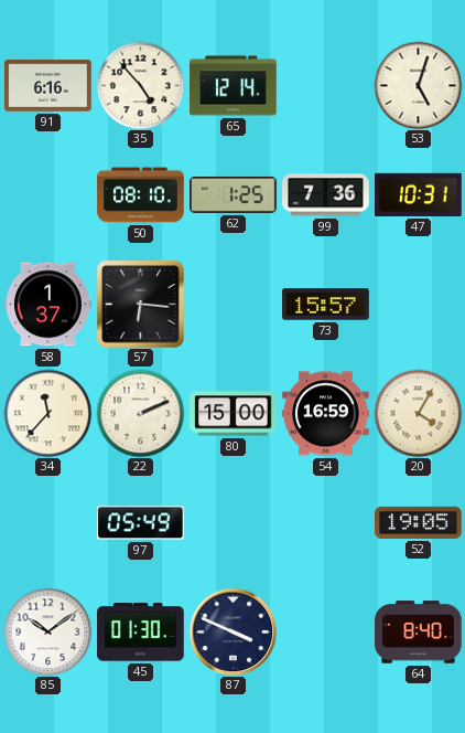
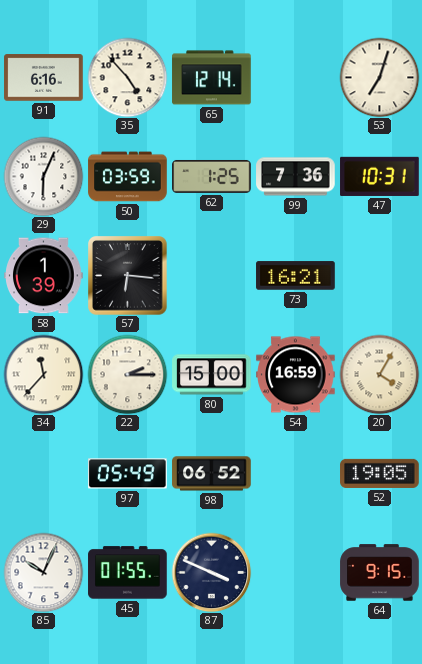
53: 5:03 -> 7:03 (379, 77)
29: none -> 6:04 (43, 176)
50: 08:10 -> 03:59 (128, 177)
58: 1:37 -> 1:39 (44, 276)
73: 15:57 -> 16:21 (296, 276)
22: 2:11 -> 2:15 (127, 374)
98: none -> 06:52 (212, 474)
85: 10:09 -> 10:04 (43, 572)
45: 01:30 -> 01:55 (128, 573)
64: 8:40 -> 9:15 (380, 573)
